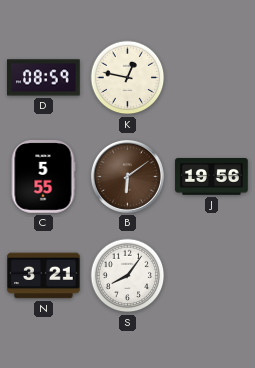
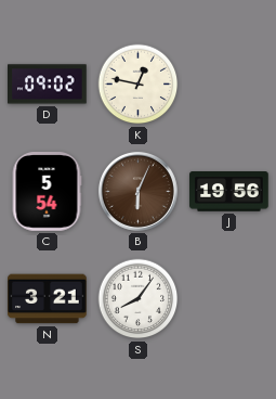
D: 08:59 -> 09:02 (48, 85)
C: 5:55 -> 5:54 (47, 192)
B: 6:09 -> 6:04 (137, 191)
